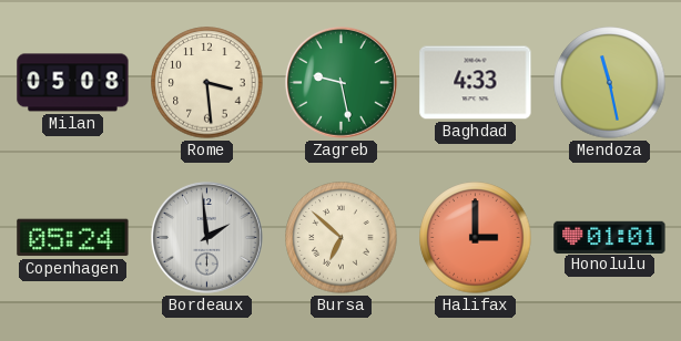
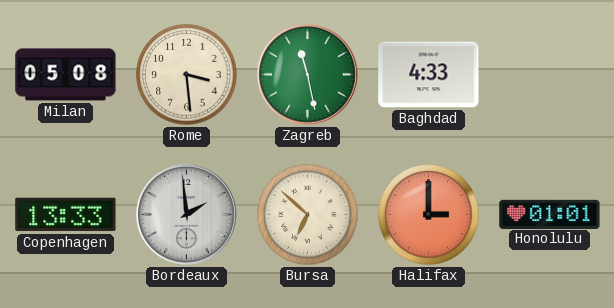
Zagreb: 9:28 -> 11:28 (307, 74)
Mendoza: 11:28 -> none (610, 83)
Copenhagen: 05:24 -> 13:33 (66, 215)
